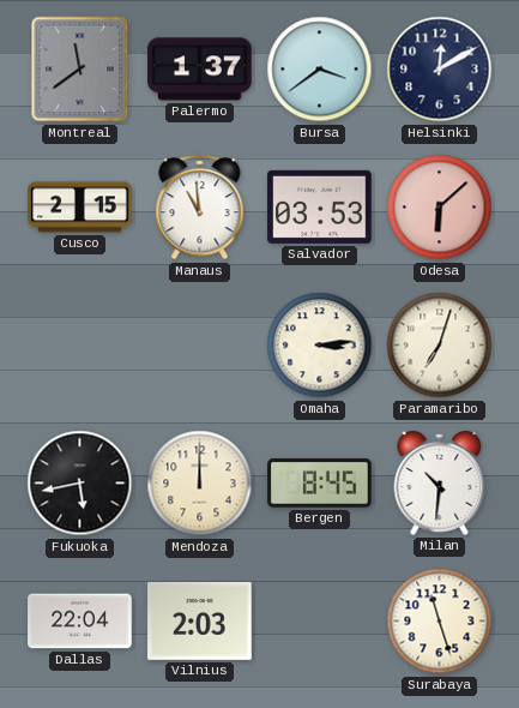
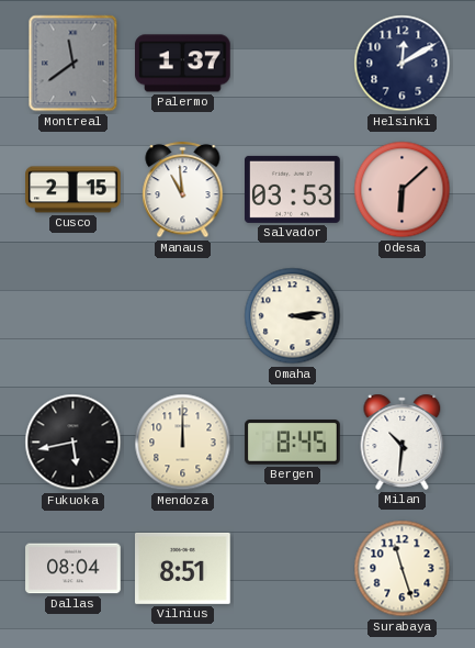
Bursa: 3:39 -> none (320, 70)
Paramaribo: 7:03 -> none (440, 346)
Dallas: 22:04 -> 08:04 (73, 569)
Vilnius: 2:03 -> 8:51 (183, 568)
